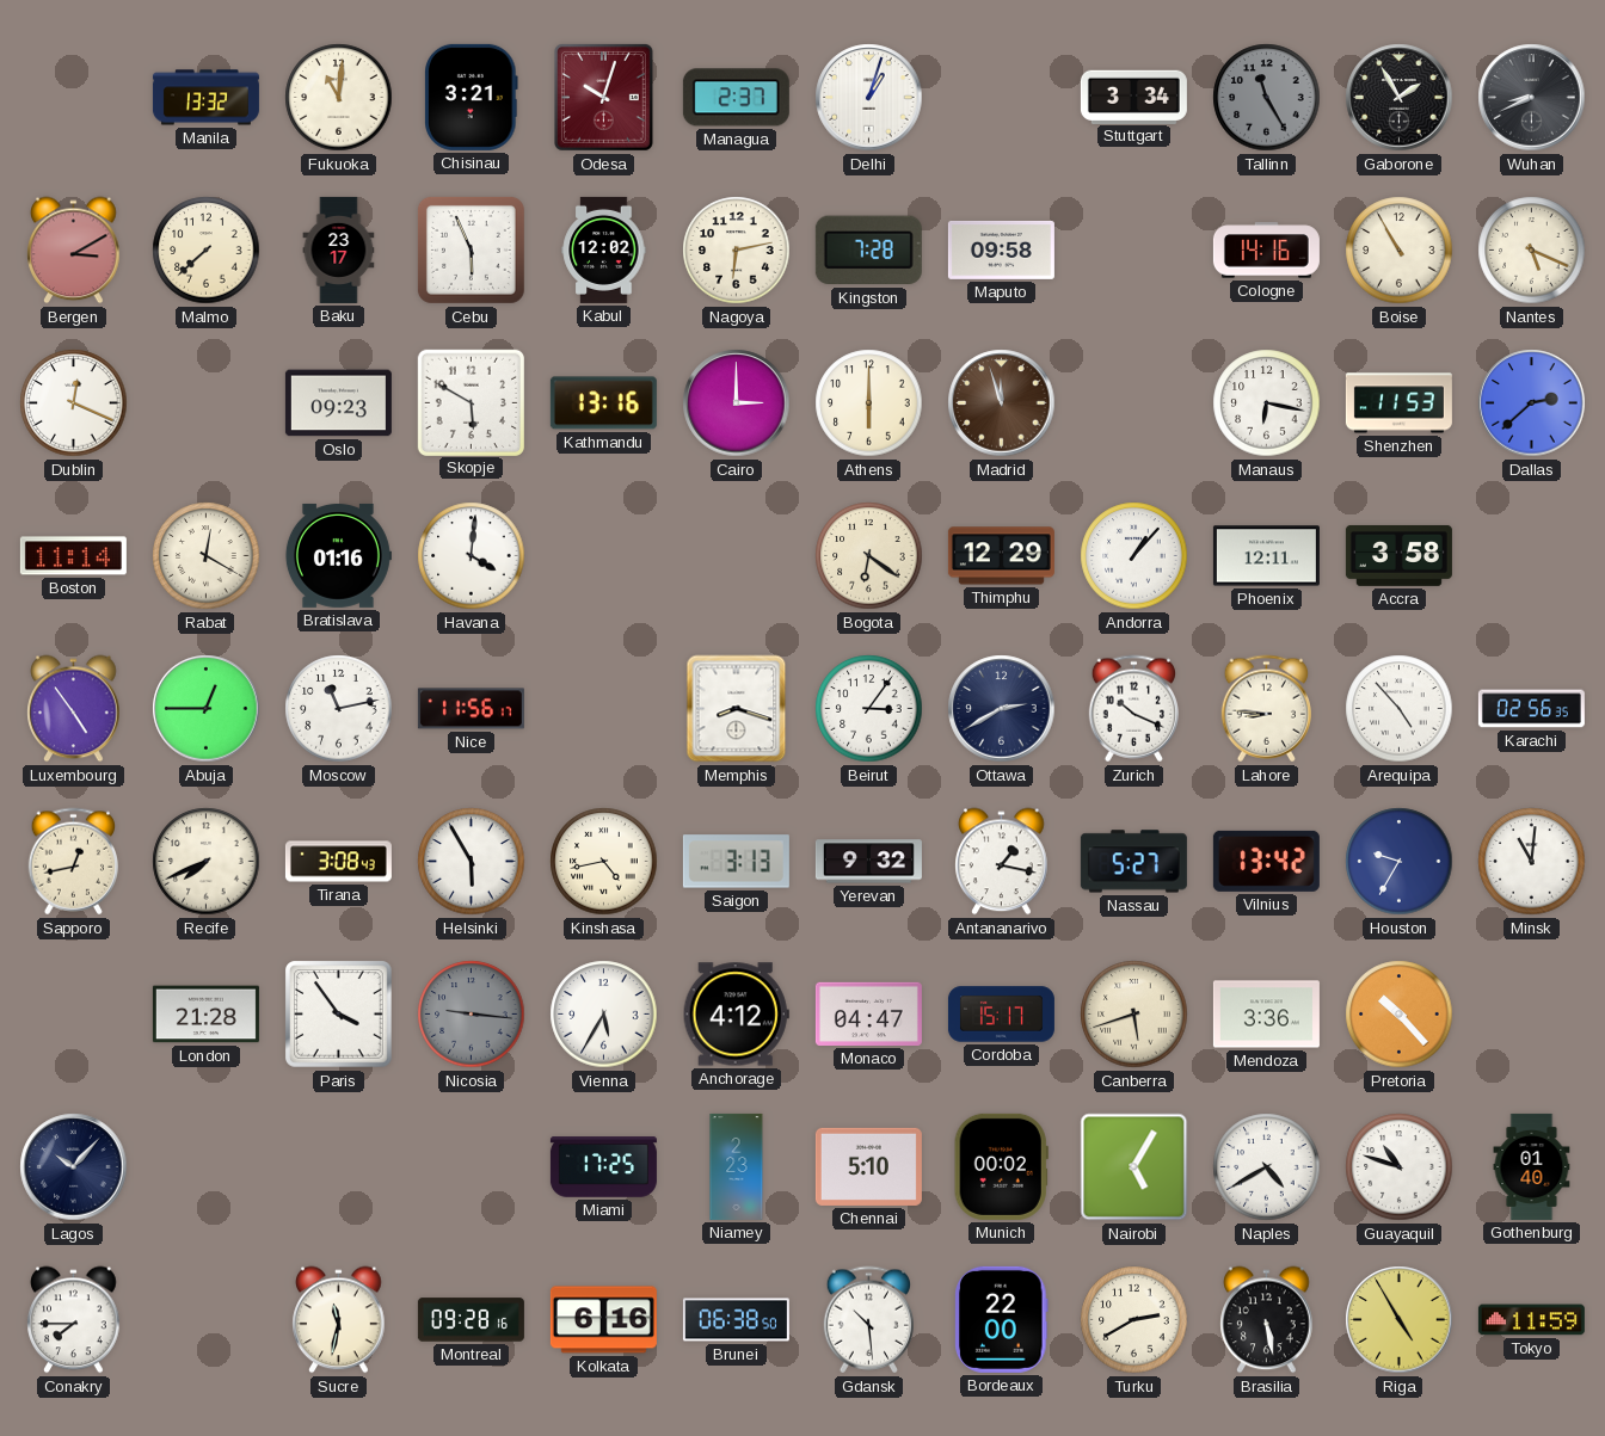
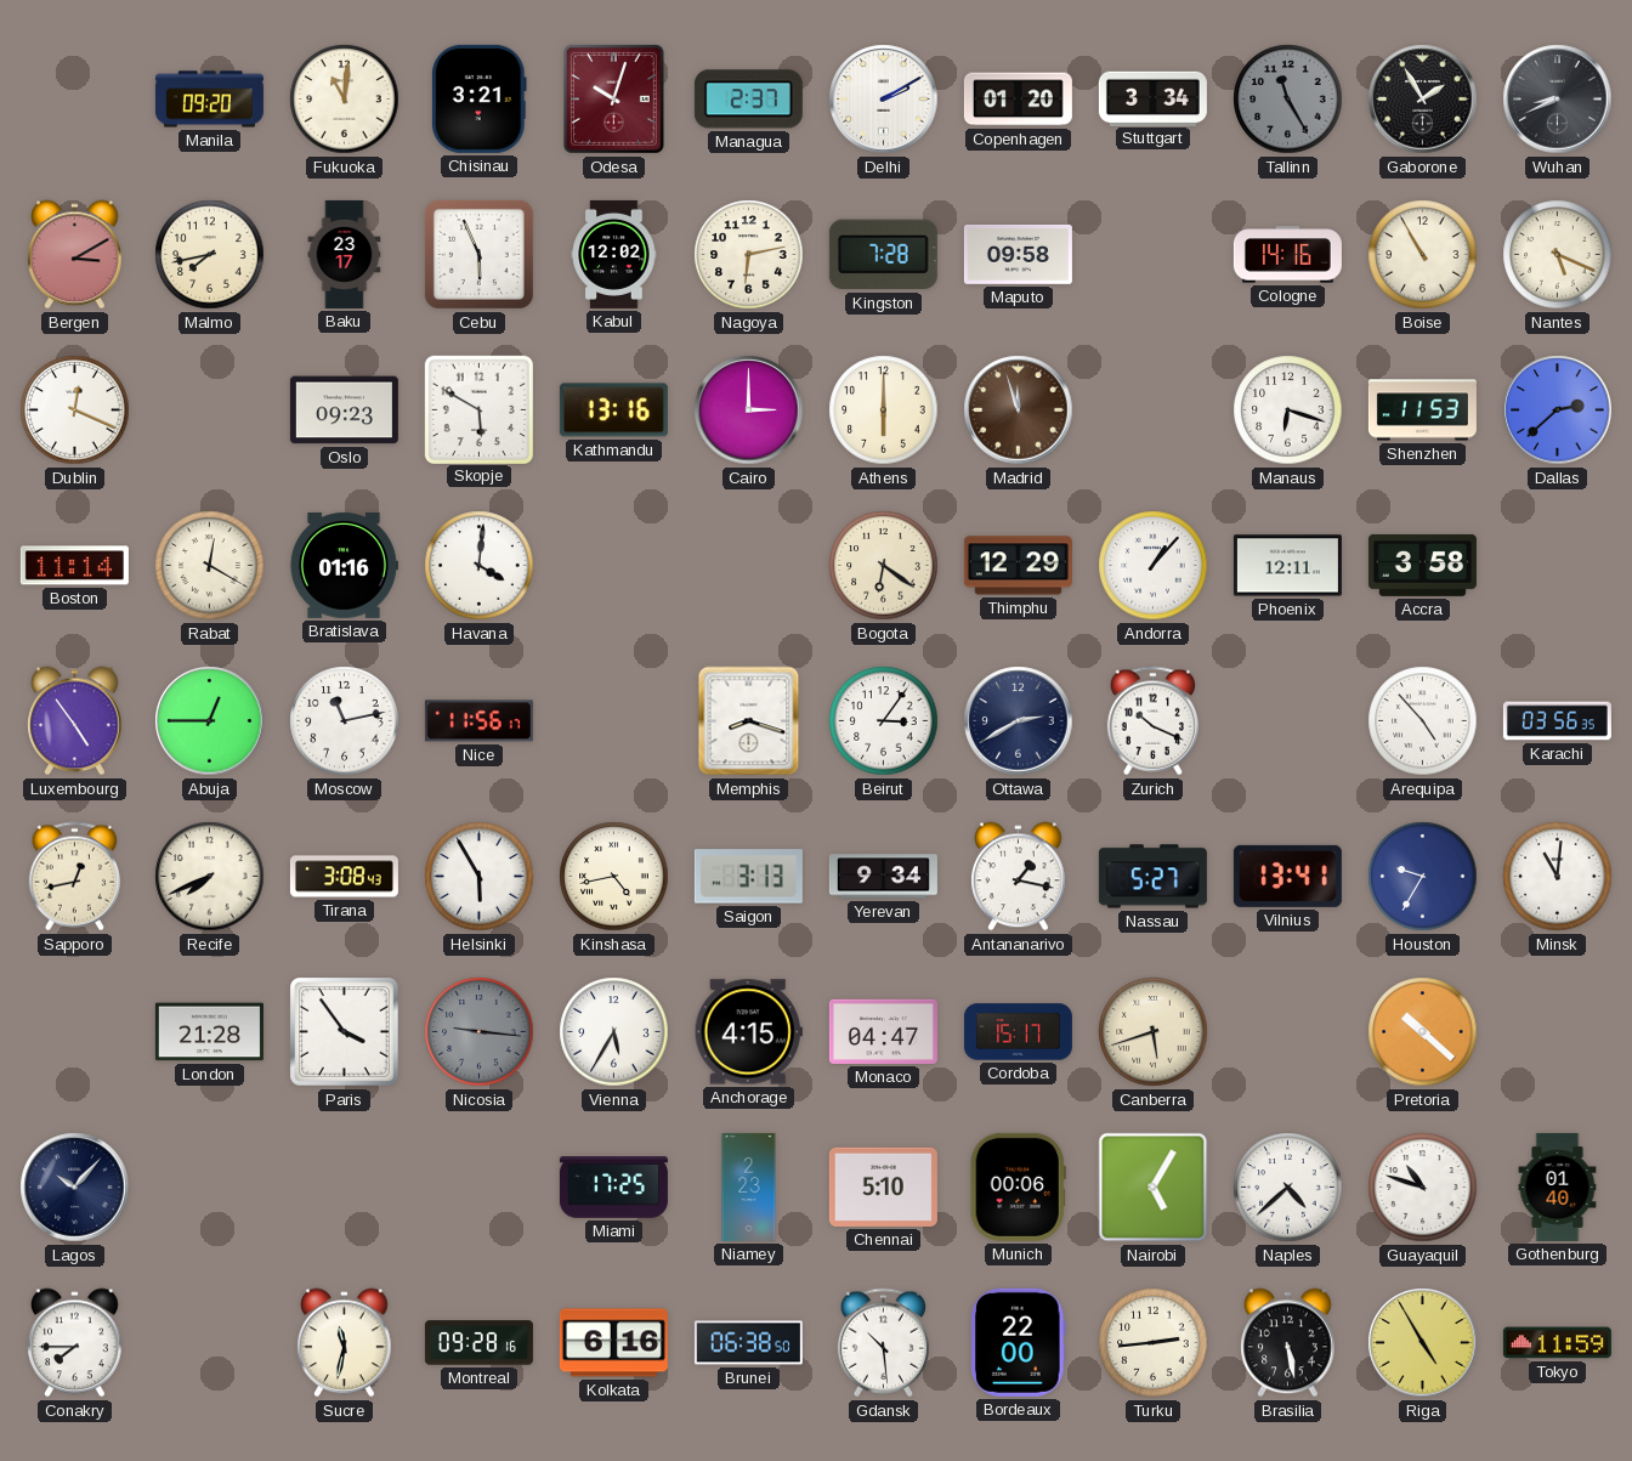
Manila: 13:32 -> 09:20 (209, 100)
Delhi: 1:03 -> 2:10 (884, 100)
Copenhagen: none -> 01:20 (1018, 100)
Malmo: 7:38 -> 7:43 (210, 255)
Manaus: 6:17 -> 6:18 (1288, 410)
Lahore: 8:46 -> none (1266, 709)
Karachi: 02:56 -> 03:56 (1557, 721)
Yerevan: 9:32 -> 9:34 (883, 877)
Vilnius: 13:42 -> 13:41 (1287, 876)
Anchorage: 4:12 -> 4:15 (748, 1032)
Mendoza: 3:36 -> none (1266, 1015)
Pretoria: 10:23 -> 10:22 (1423, 1032)
Munich: 00:02 -> 00:06 (1018, 1187)
Naples: 4:40 -> 4:38 (1288, 1188)
Turku: 2:40 -> 2:44 (1154, 1343)
